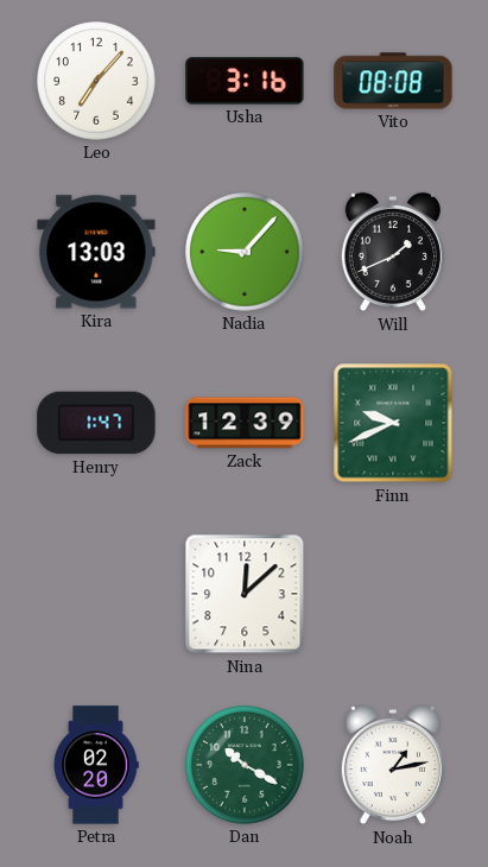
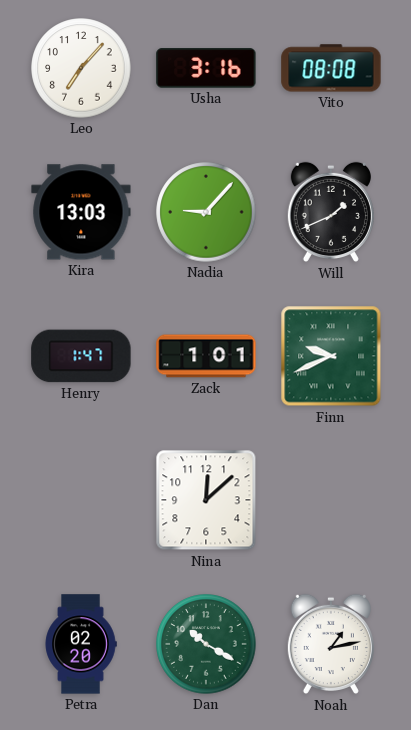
Zack: 12:39 -> 1:01 (206, 356)
